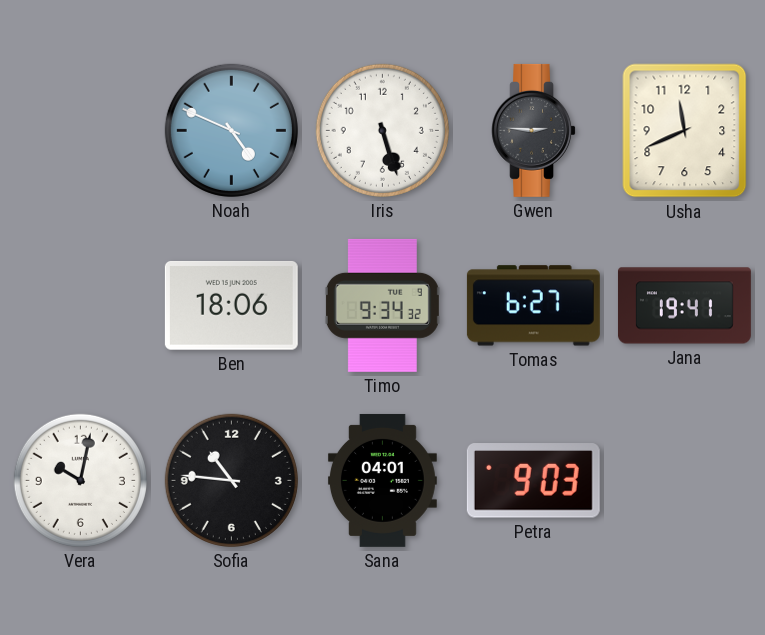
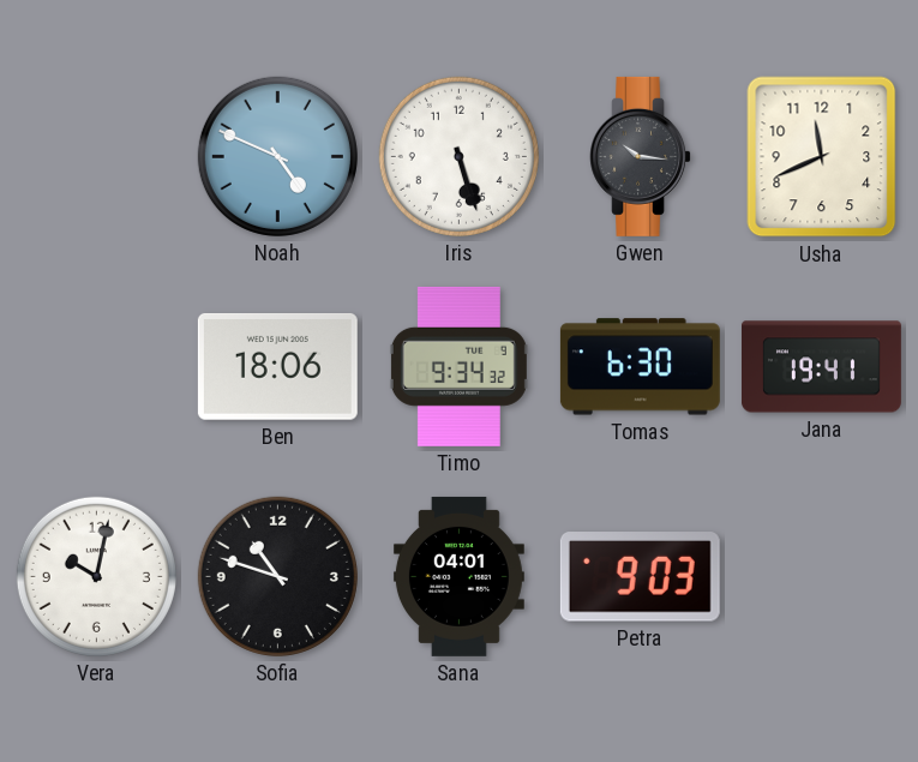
Gwen: 2:46 -> 10:16 (640, 156)
Tomas: 6:27 -> 6:30 (640, 367)
Sofia: 10:46 -> 10:48 (277, 576)
